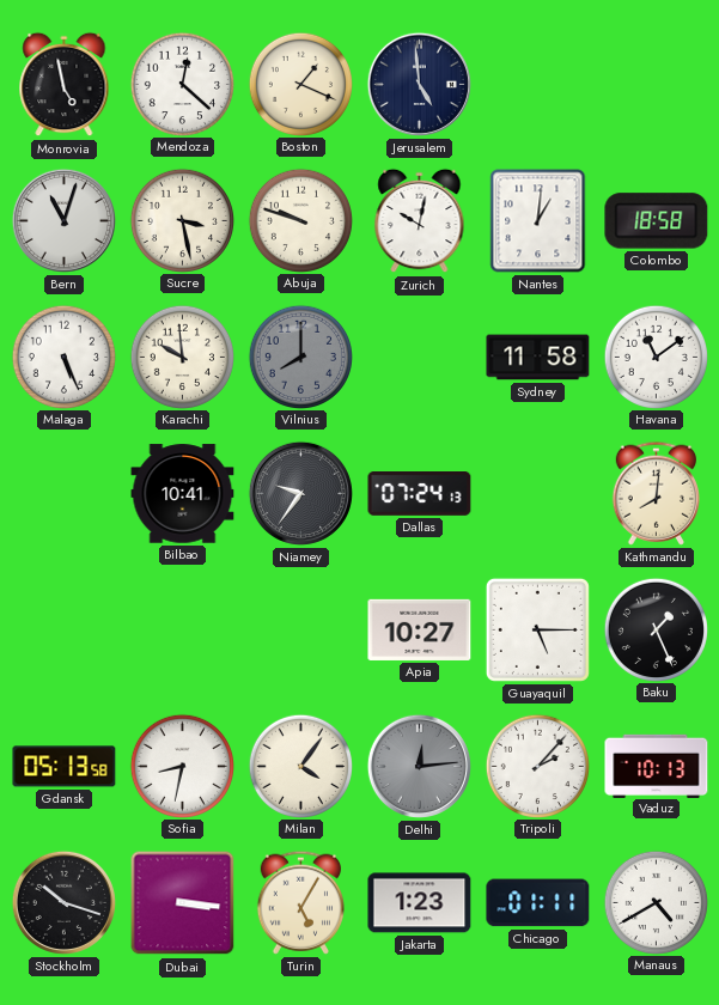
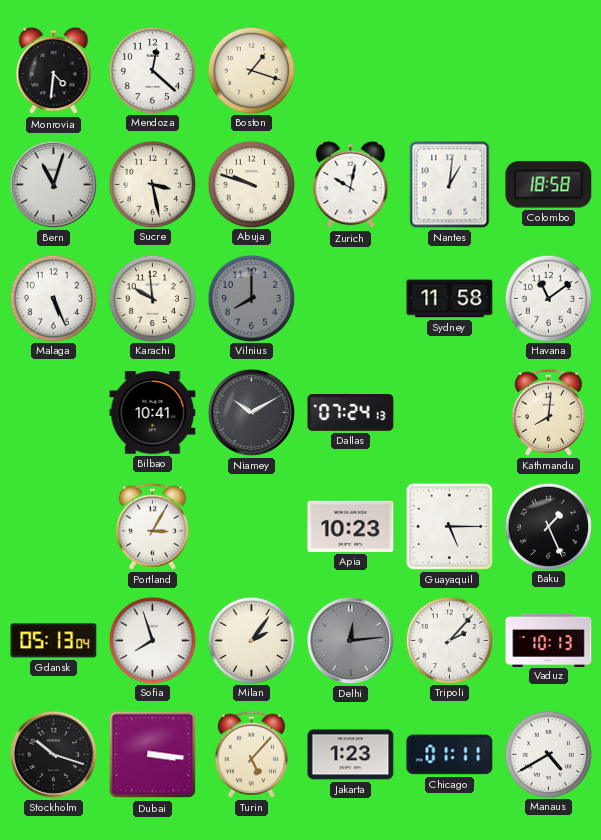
Monrovia: 4:58 -> 4:31 (54, 71)
Boston: 1:19 -> 1:18 (251, 70)
Jerusalem: 4:59 -> none (419, 84)
Niamey: 9:36 -> 10:10 (251, 412)
Portland: none -> 3:05 (152, 526)
Apia: 10:27 -> 10:23 (351, 526)
Gdansk: 05:13:58 -> 05:13:04 (54, 641)
Sofia: 8:32 -> 7:57 (152, 640)
Milan: 4:06 -> 2:06 (251, 640)
Turin: 5:05 -> 5:07 (251, 754)
